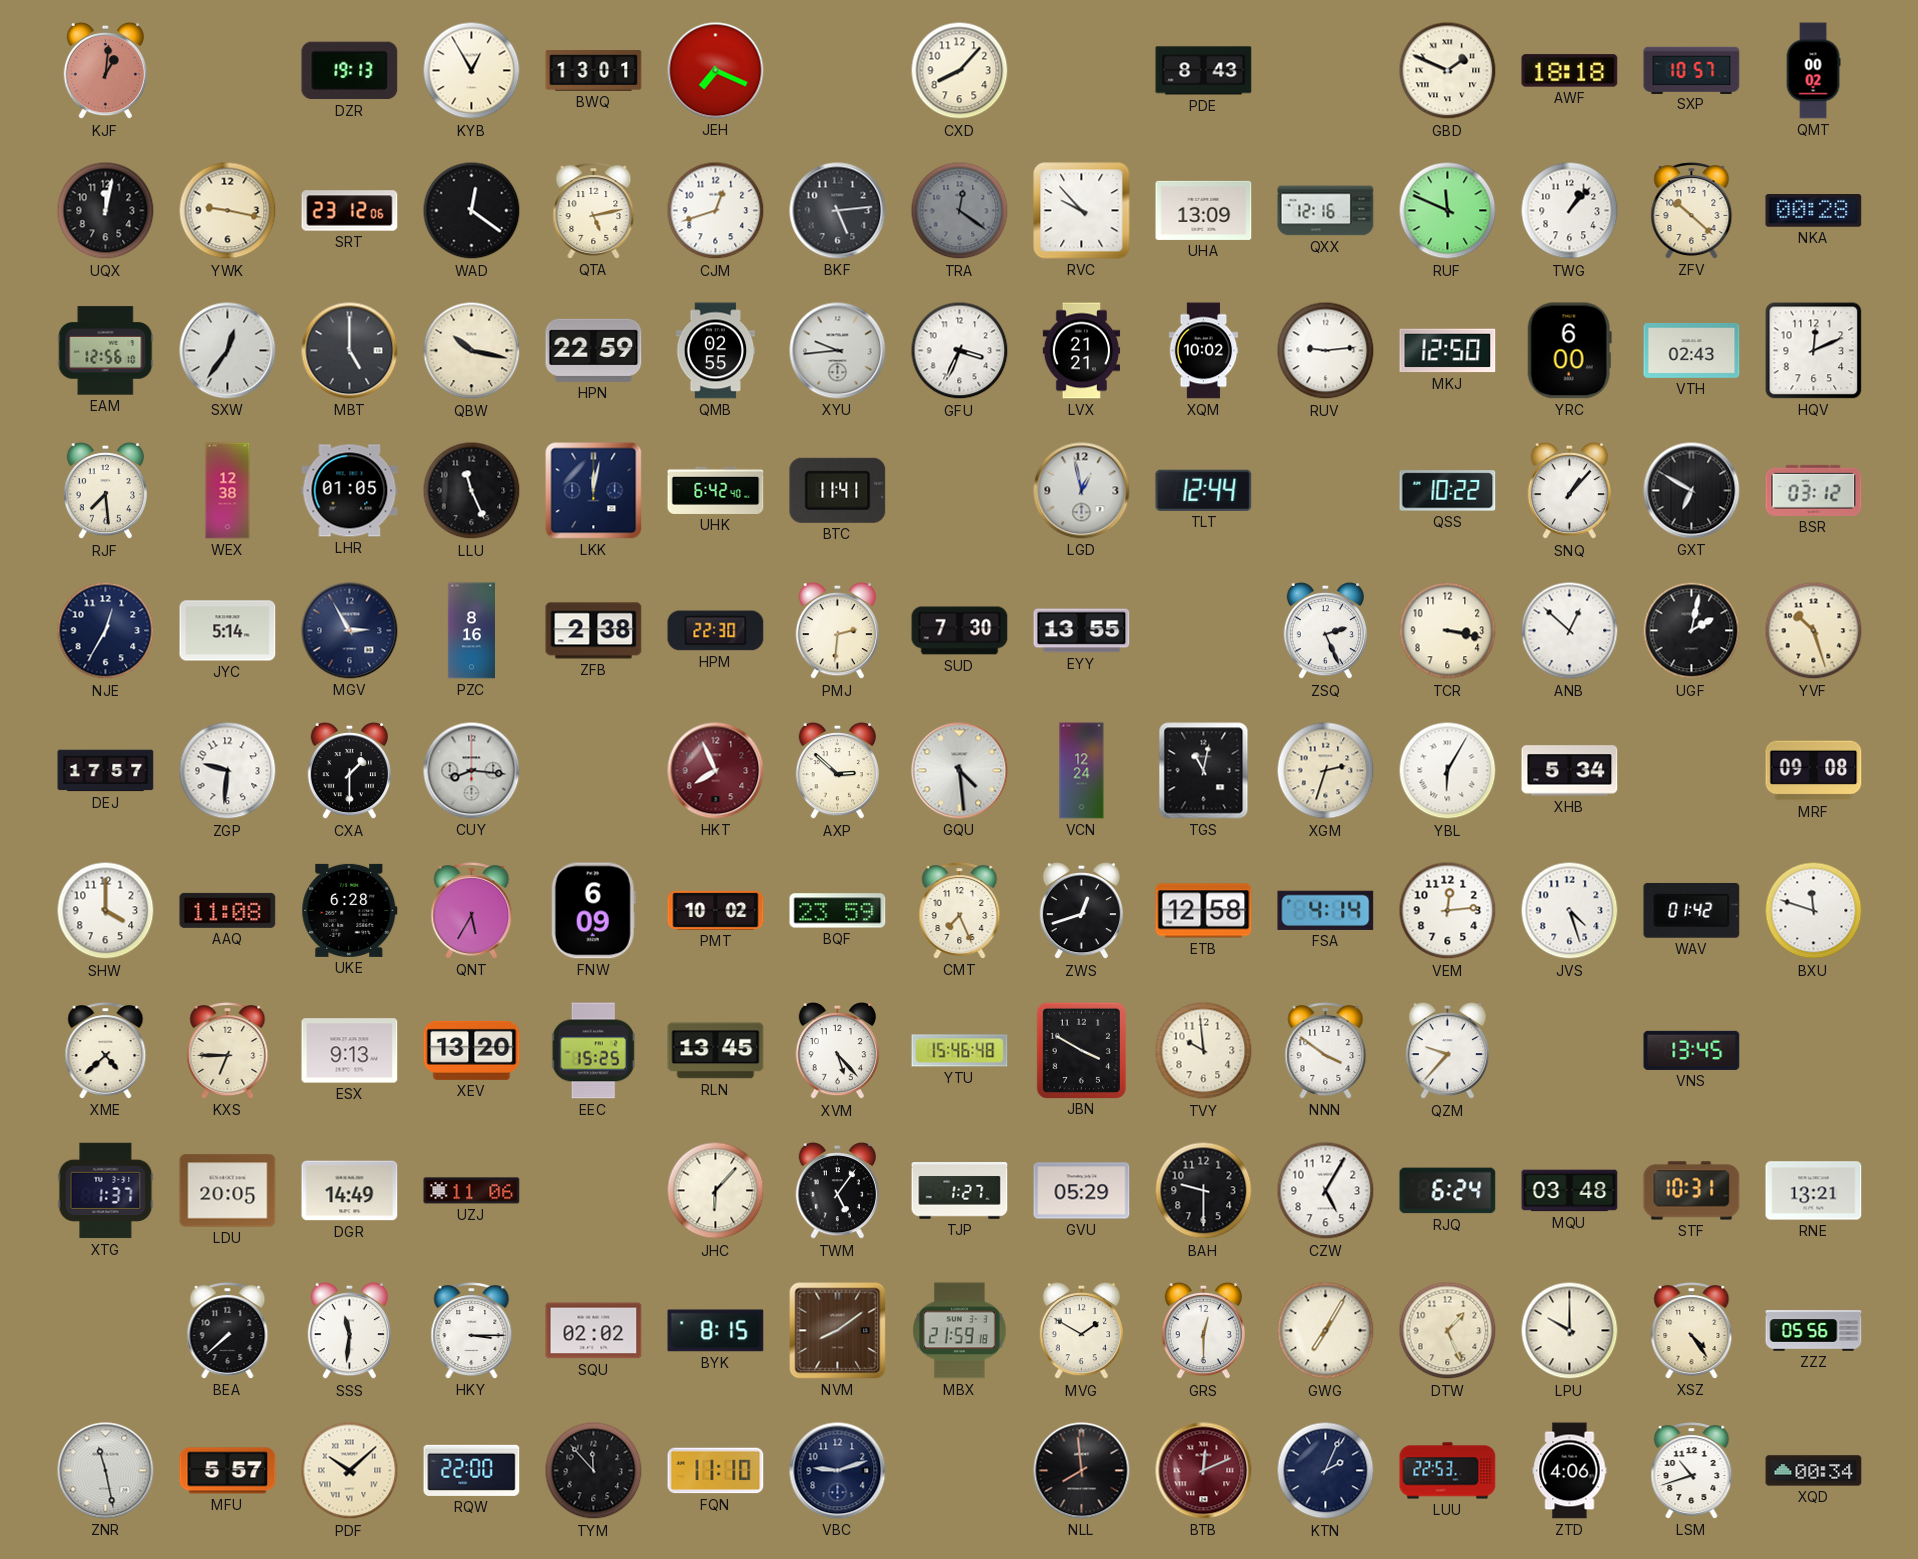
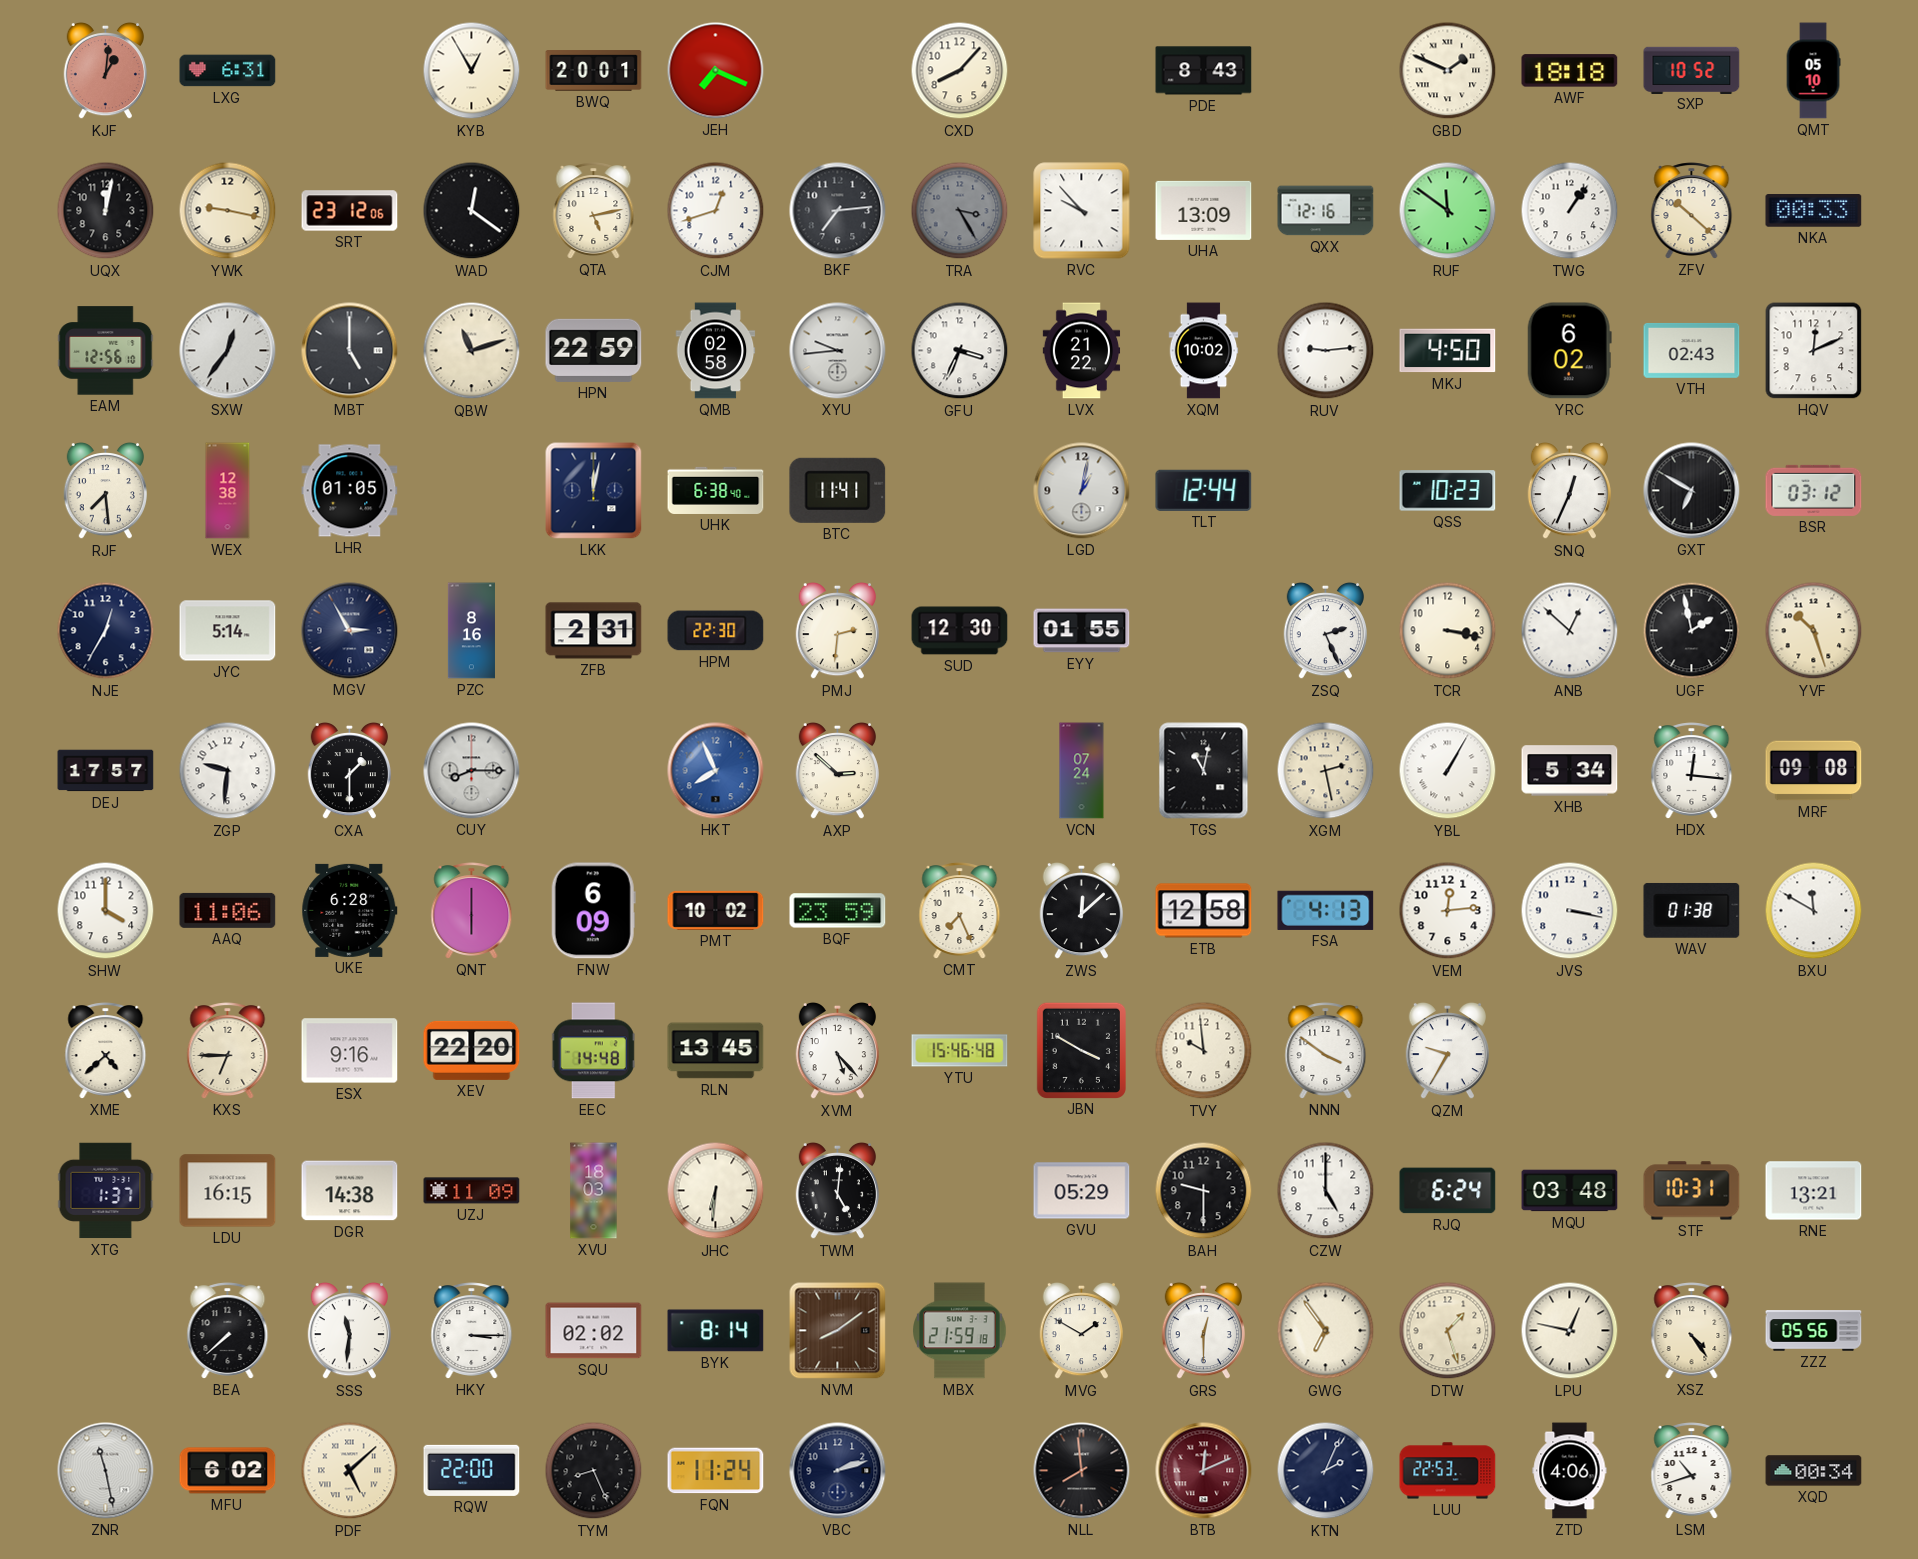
LXG: none -> 6:31 (228, 71)
DZR: 19:13 -> none (350, 71)
BWQ: 13:01 -> 20:01 (594, 71)
SXP: 10:57 -> 10:52 (1692, 70)
QMT: 00:02 -> 05:10 (1813, 71)
BKF: 5:14 -> 7:14 (838, 211)
TRA: 12:21 -> 3:25 (960, 211)
RUF: 11:49 -> 11:51 (1448, 211)
TWG: 1:07 -> 1:06 (1570, 211)
NKA: 00:28 -> 00:33 (1814, 211)
QBW: 10:17 -> 11:12 (472, 351)
QMB: 02:55 -> 02:58 (716, 351)
LVX: 21:21 -> 21:22 (1082, 351)
MKJ: 12:50 -> 4:50 (1448, 351)
YRC: 6:00 -> 6:02 (1569, 351)
LLU: 11:26 -> none (472, 491)
UHK: 6:42 -> 6:38 (716, 490)
LGD: 12:58 -> 1:02 (1082, 491)
QSS: 10:22 -> 10:23 (1448, 491)
SNQ: 1:07 -> 12:34 (1569, 491)
ZFB: 2:38 -> 2:31 (594, 631)
SUD: 7:30 -> 12:30 (960, 631)
EYY: 13:55 -> 01:55 (1082, 631)
UGF: 2:02 -> 1:58 (1692, 631)
CUY: 8:16 -> 8:15 (472, 771)
HKT dial: burgundy -> blue (716, 771)
GQU: 4:29 -> none (960, 771)
VCN: 12:24 -> 07:24 (1082, 771)
XGM: 2:33 -> 2:28 (1326, 771)
YBL: 6:05 -> 1:05 (1448, 771)
HDX: none -> 12:16 (1692, 771)
AAQ: 11:08 -> 11:06 (228, 910)
QNT: 5:35 -> 6:00 (472, 911)
ZWS: 12:42 -> 12:08 (1081, 911)
FSA: 4:14 -> 4:13 (1326, 910)
JVS: 4:27 -> 3:17 (1570, 911)
WAV: 01:42 -> 01:38 (1692, 911)
BXU: 11:48 -> 11:50 (1814, 911)
ESX: 9:13 -> 9:16 (350, 1051)
XEV: 13:20 -> 22:20 (472, 1050)
EEC: 15:25 -> 14:48 (593, 1051)
QZM: 9:37 -> 9:35 (1447, 1051)
VNS: 13:45 -> none (1692, 1050)
LDU: 20:05 -> 16:15 (228, 1191)
DGR: 14:49 -> 14:38 (350, 1191)
UZJ: 11:06 -> 11:09 (472, 1191)
XVU: none -> 18:03 (594, 1191)
JHC: 6:07 -> 6:31 (716, 1191)
TWM: 5:06 -> 5:01 (837, 1191)
TJP: 1:27 -> none (960, 1191)
CZW: 5:05 -> 5:00 (1326, 1191)
BYK: 8:15 -> 8:14 (716, 1331)
GWG: 7:05 -> 6:54 (1326, 1331)
DTW: 1:26 -> 1:27 (1448, 1331)
LPU: 10:00 -> 12:47 (1570, 1331)
MFU: 5:57 -> 6:02 (228, 1471)
PDF: 10:08 -> 5:08 (350, 1471)
TYM: 11:53 -> 8:26 (594, 1471)
FQN: 11:10 -> 11:24 (716, 1471)
VBC: 9:12 -> 2:12 (838, 1471)
